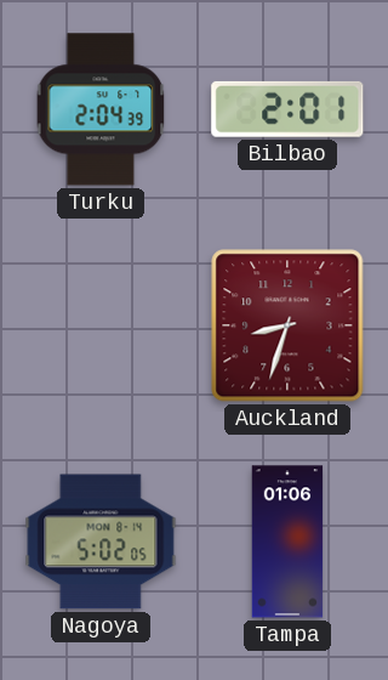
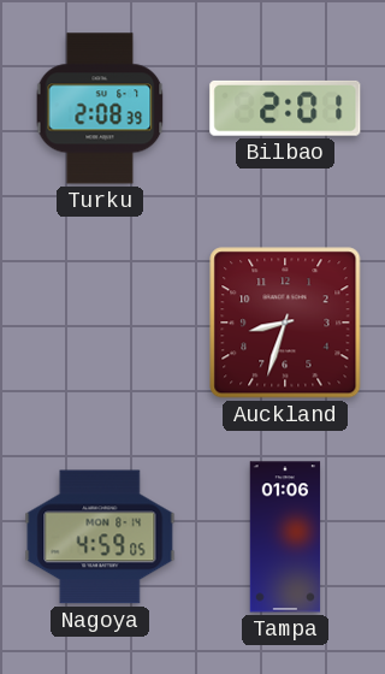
Turku: 2:04 -> 2:08 (100, 108)
Nagoya: 5:02 -> 4:59 (100, 537)
